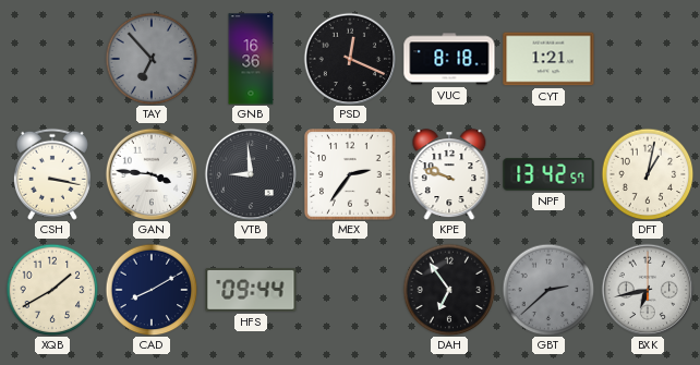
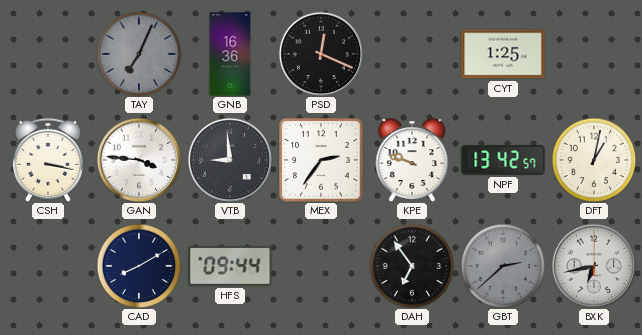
TAY: 6:53 -> 7:04 (139, 54)
VUC: 8:18 -> none (449, 59)
CYT: 1:21 -> 1:25 (503, 54)
XQB: 1:40 -> none (52, 290)
